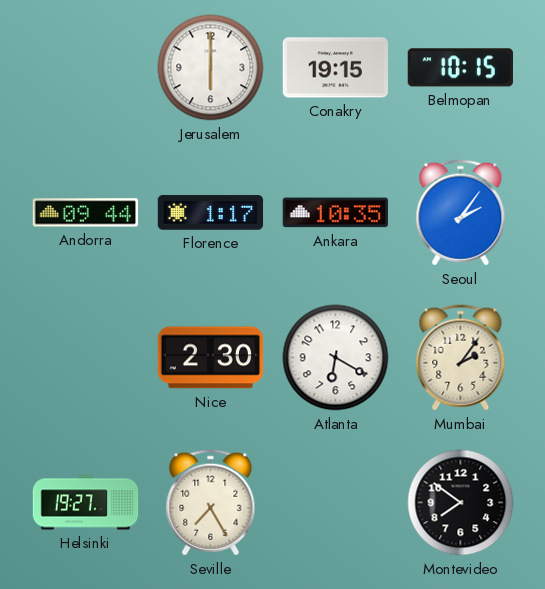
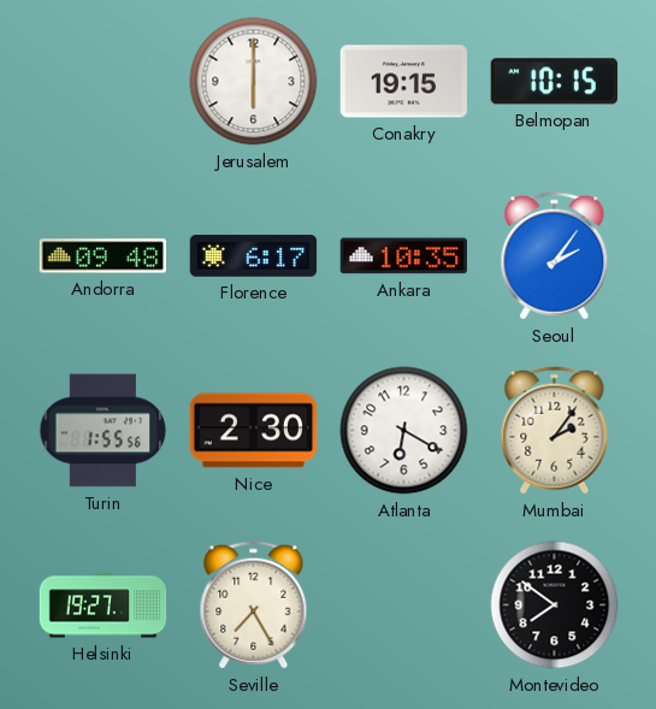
Andorra: 09:44 -> 09:48 (104, 256)
Florence: 1:17 -> 6:17 (254, 256)
Turin: none -> 1:55 (104, 431)
